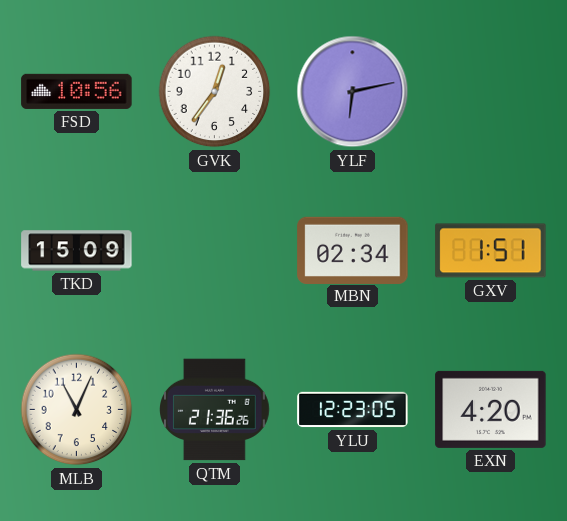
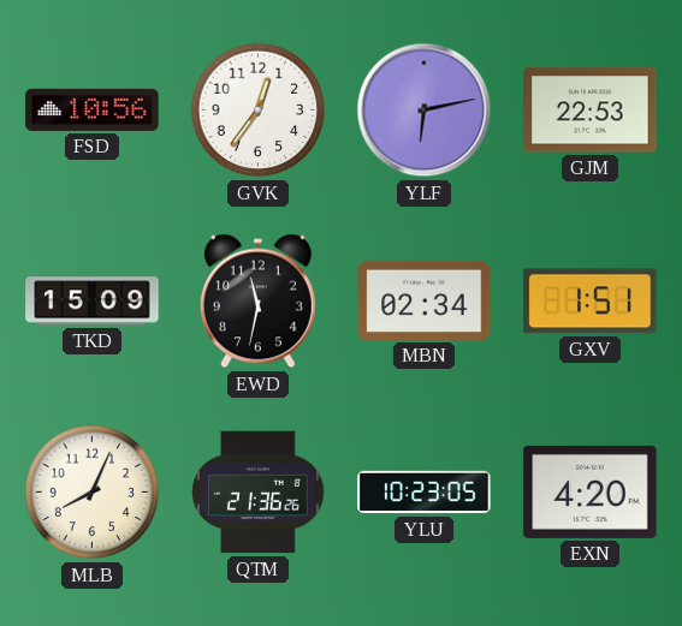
GJM: none -> 22:53 (591, 111)
EWD: none -> 11:32 (257, 302)
MLB: 11:04 -> 8:04 (93, 493)
YLU: 12:23 -> 10:23 (425, 493)
